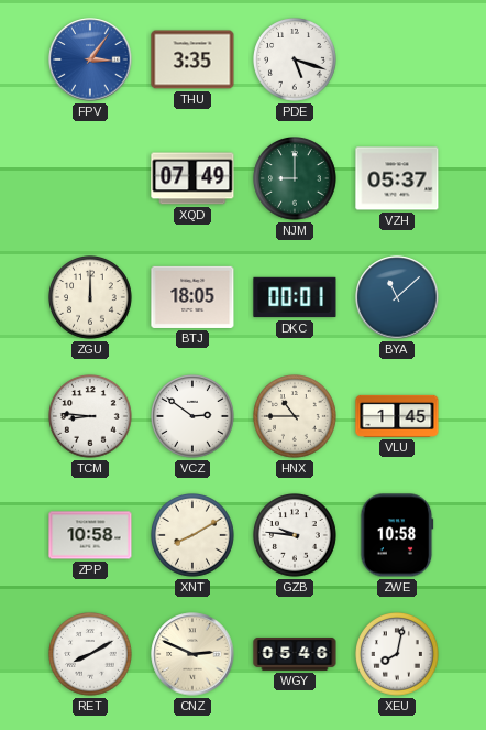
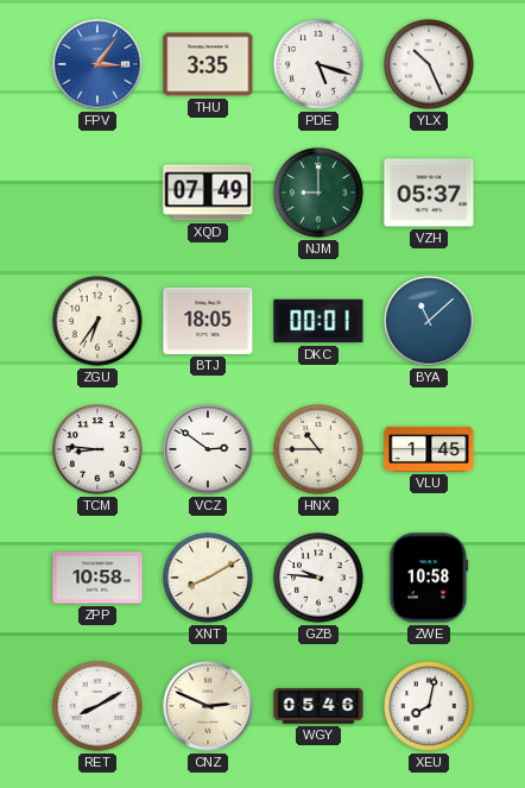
YLX: none -> 10:26 (430, 65)
ZGU: 12:00 -> 6:36 (99, 322)
